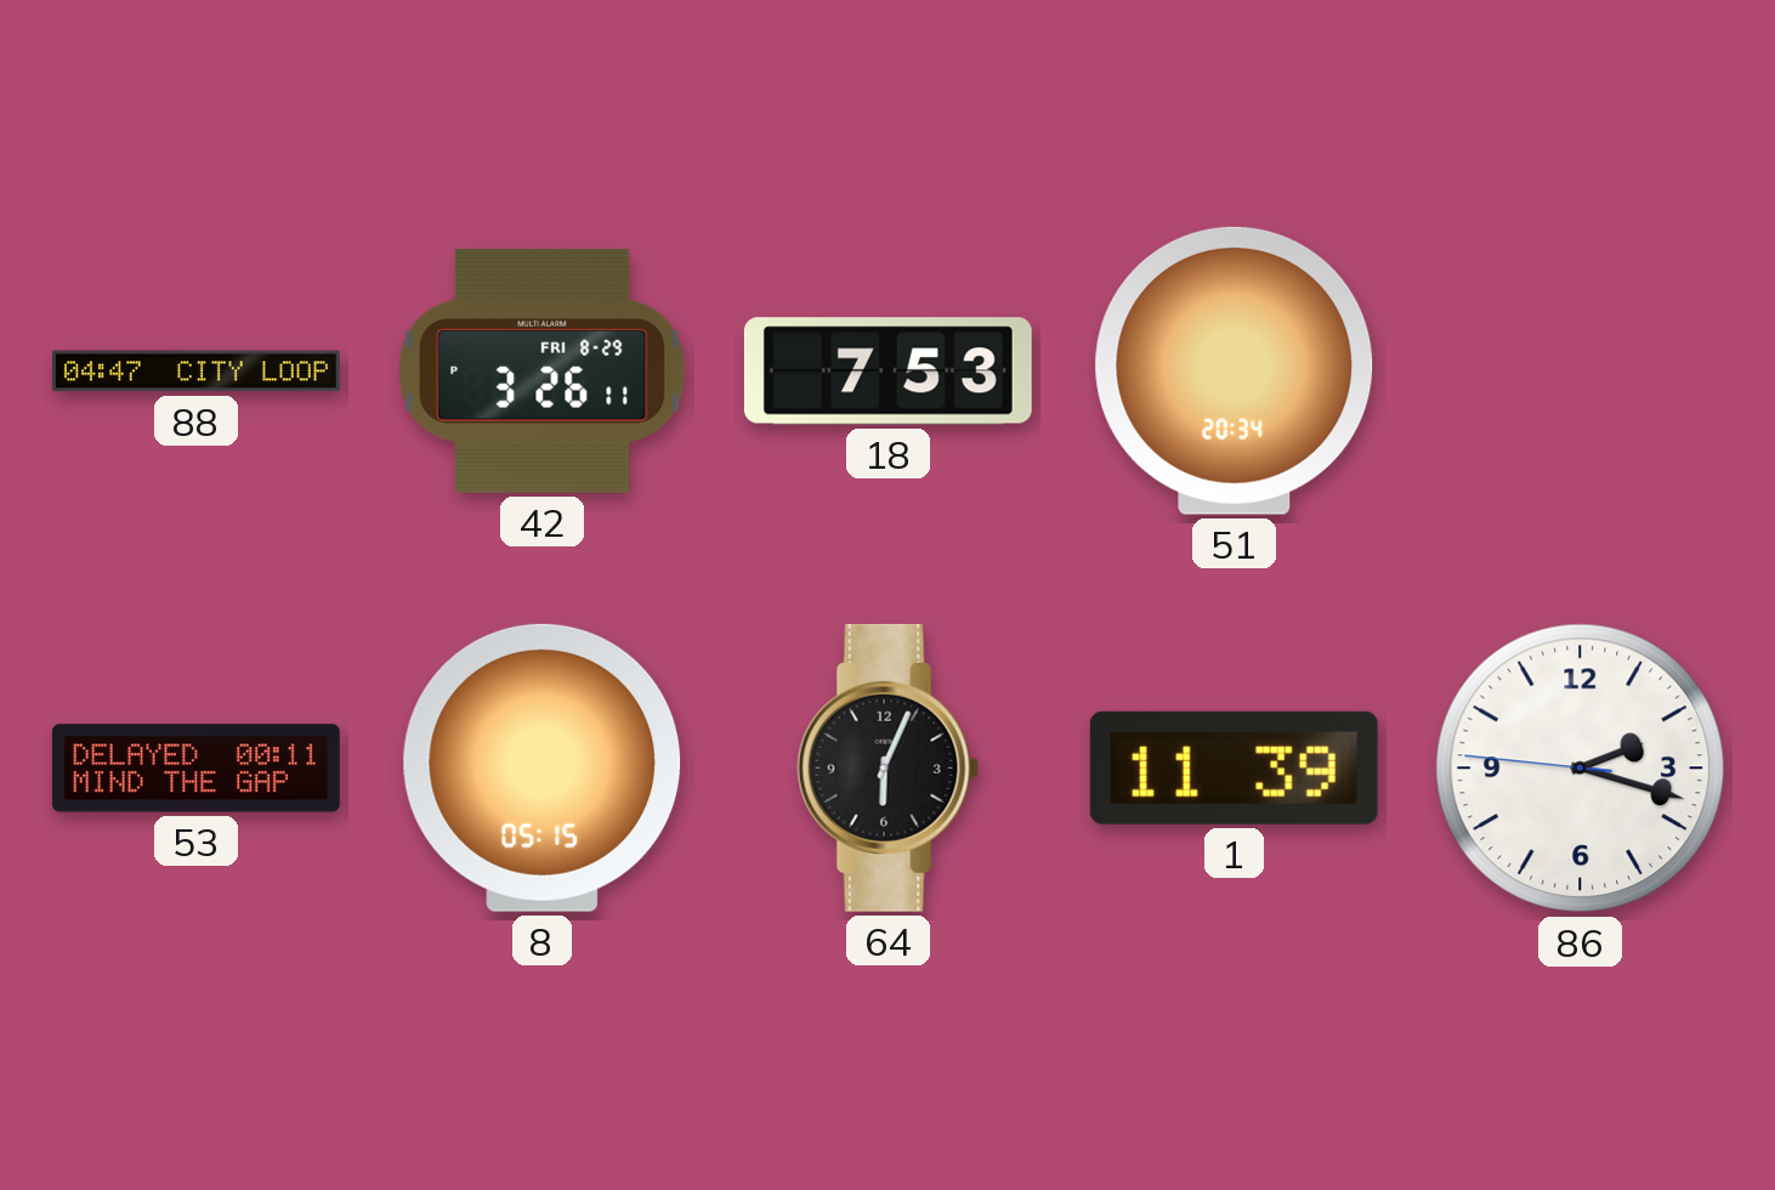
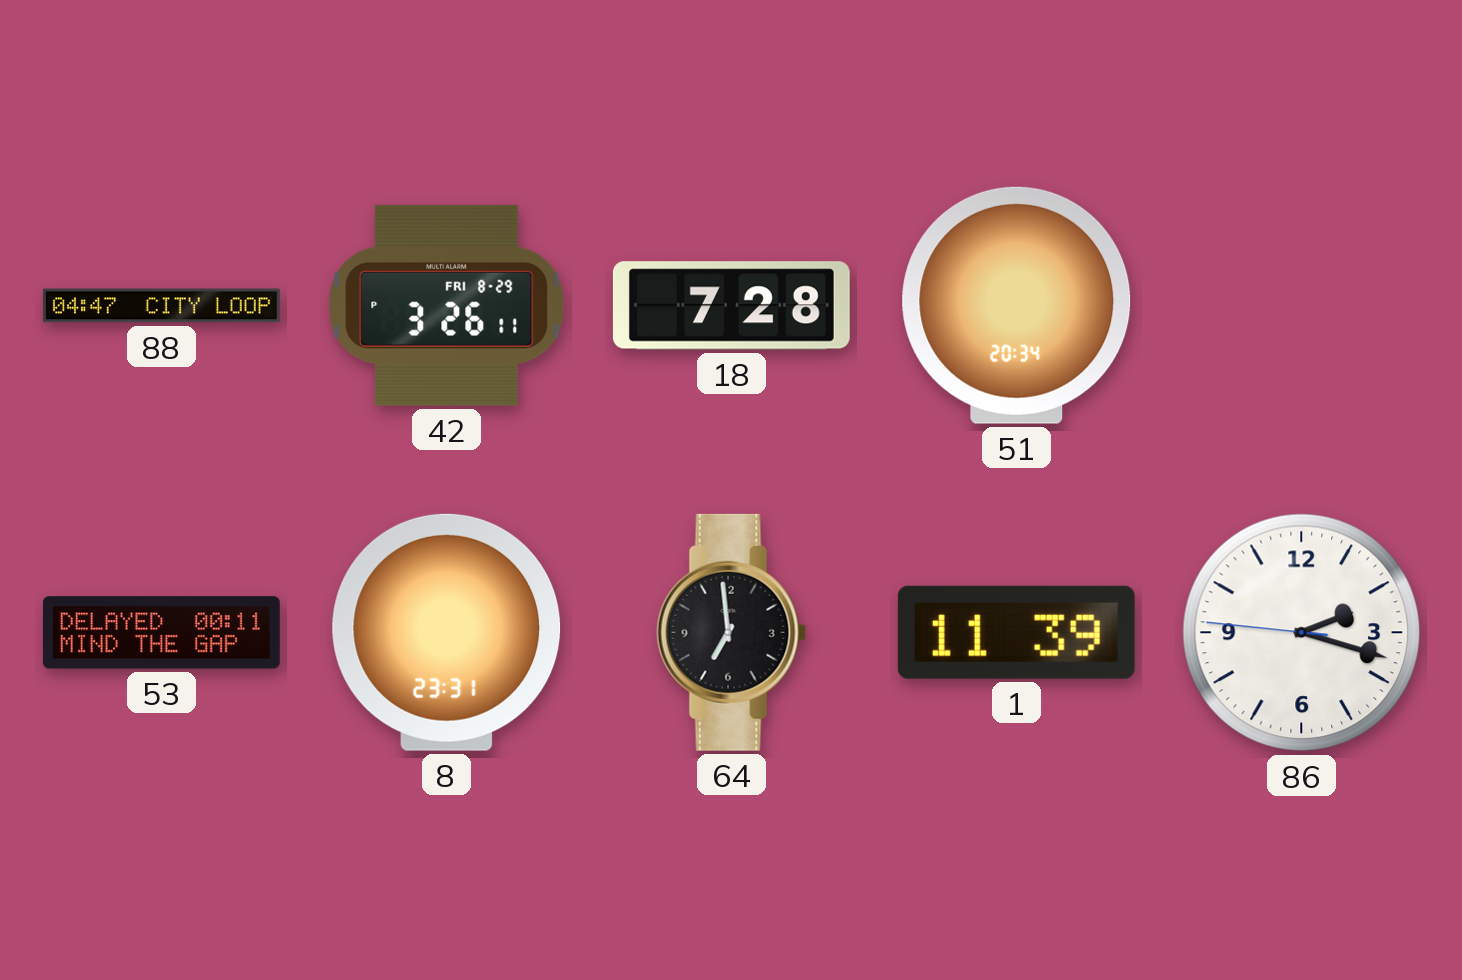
18: 7:53 -> 7:28 (731, 306)
8: 05:15 -> 23:31 (447, 632)
64: 6:04 -> 6:59 (732, 632)
